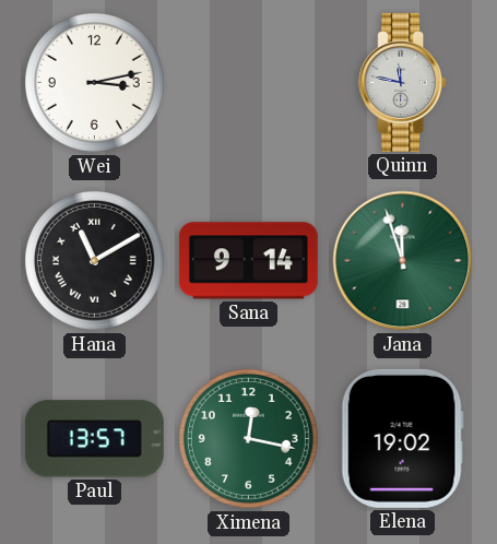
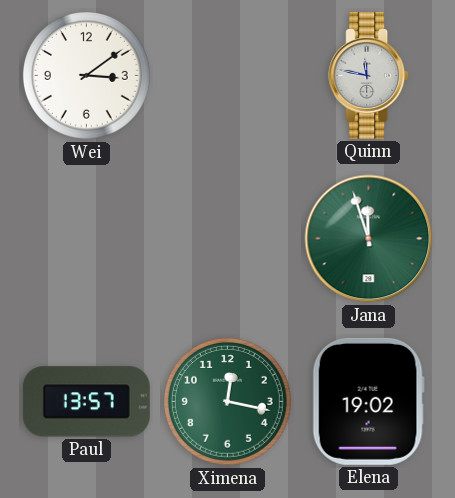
Wei: 3:13 -> 3:09 (86, 75)
Hana: 11:10 -> none (94, 260)
Sana: 9:14 -> none (248, 261)
